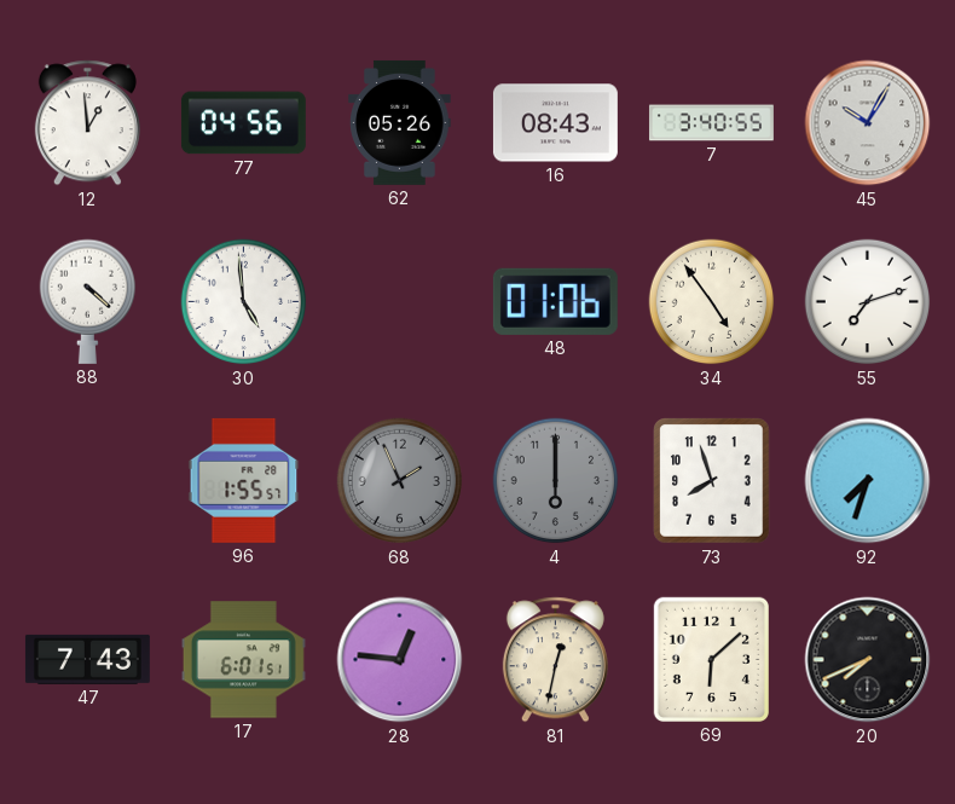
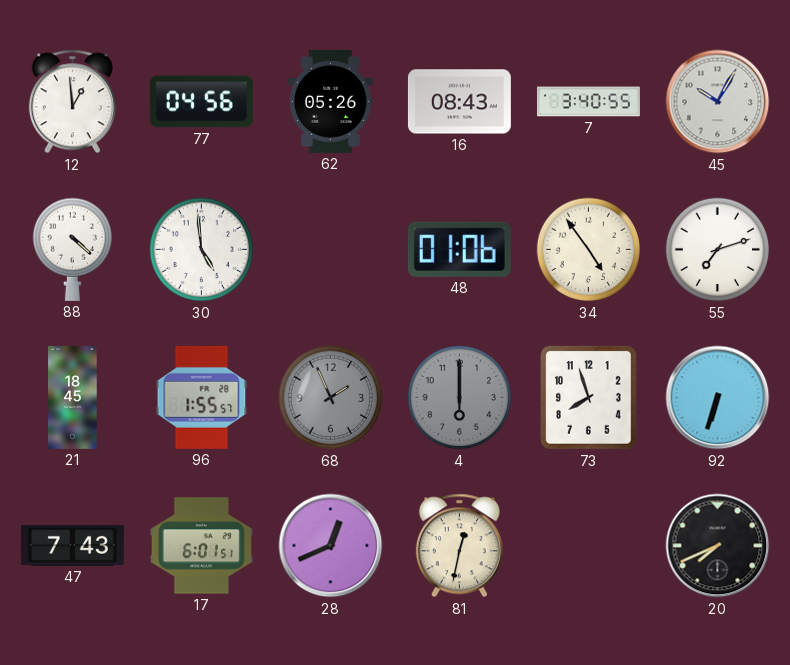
21: none -> 18:45 (73, 397)
92: 7:33 -> 6:33 (718, 398)
28: 12:46 -> 12:41 (331, 546)
69: 6:08 -> none (711, 659)
